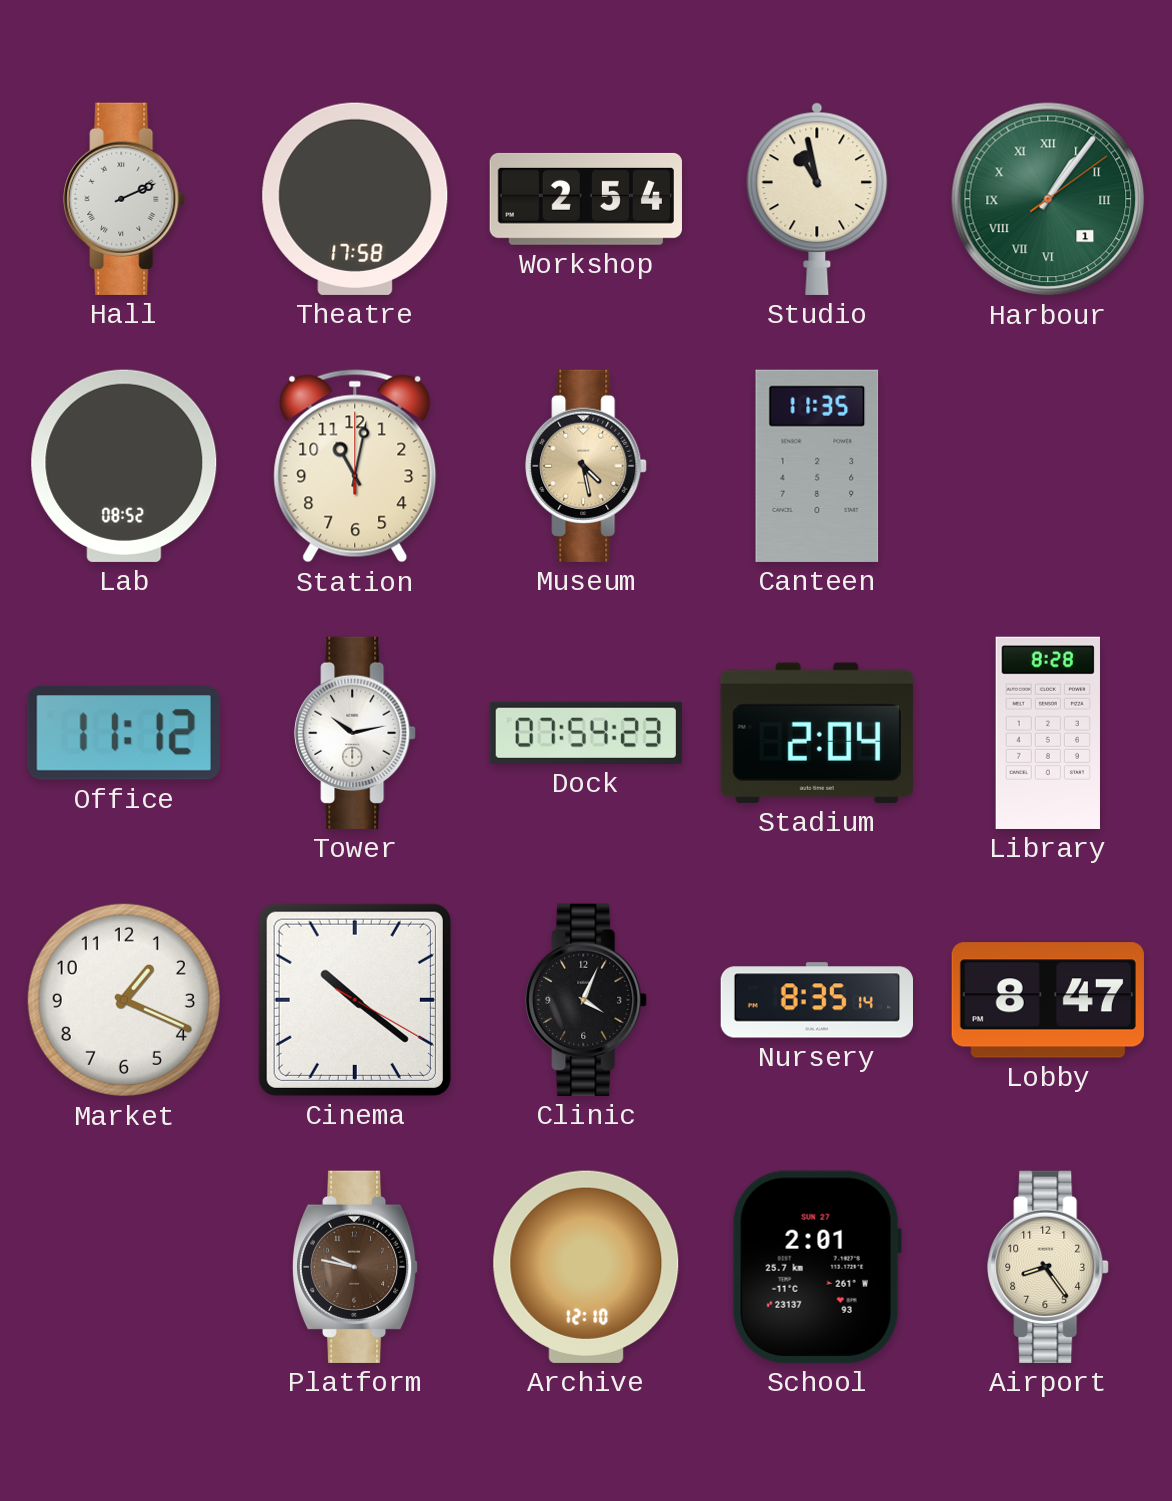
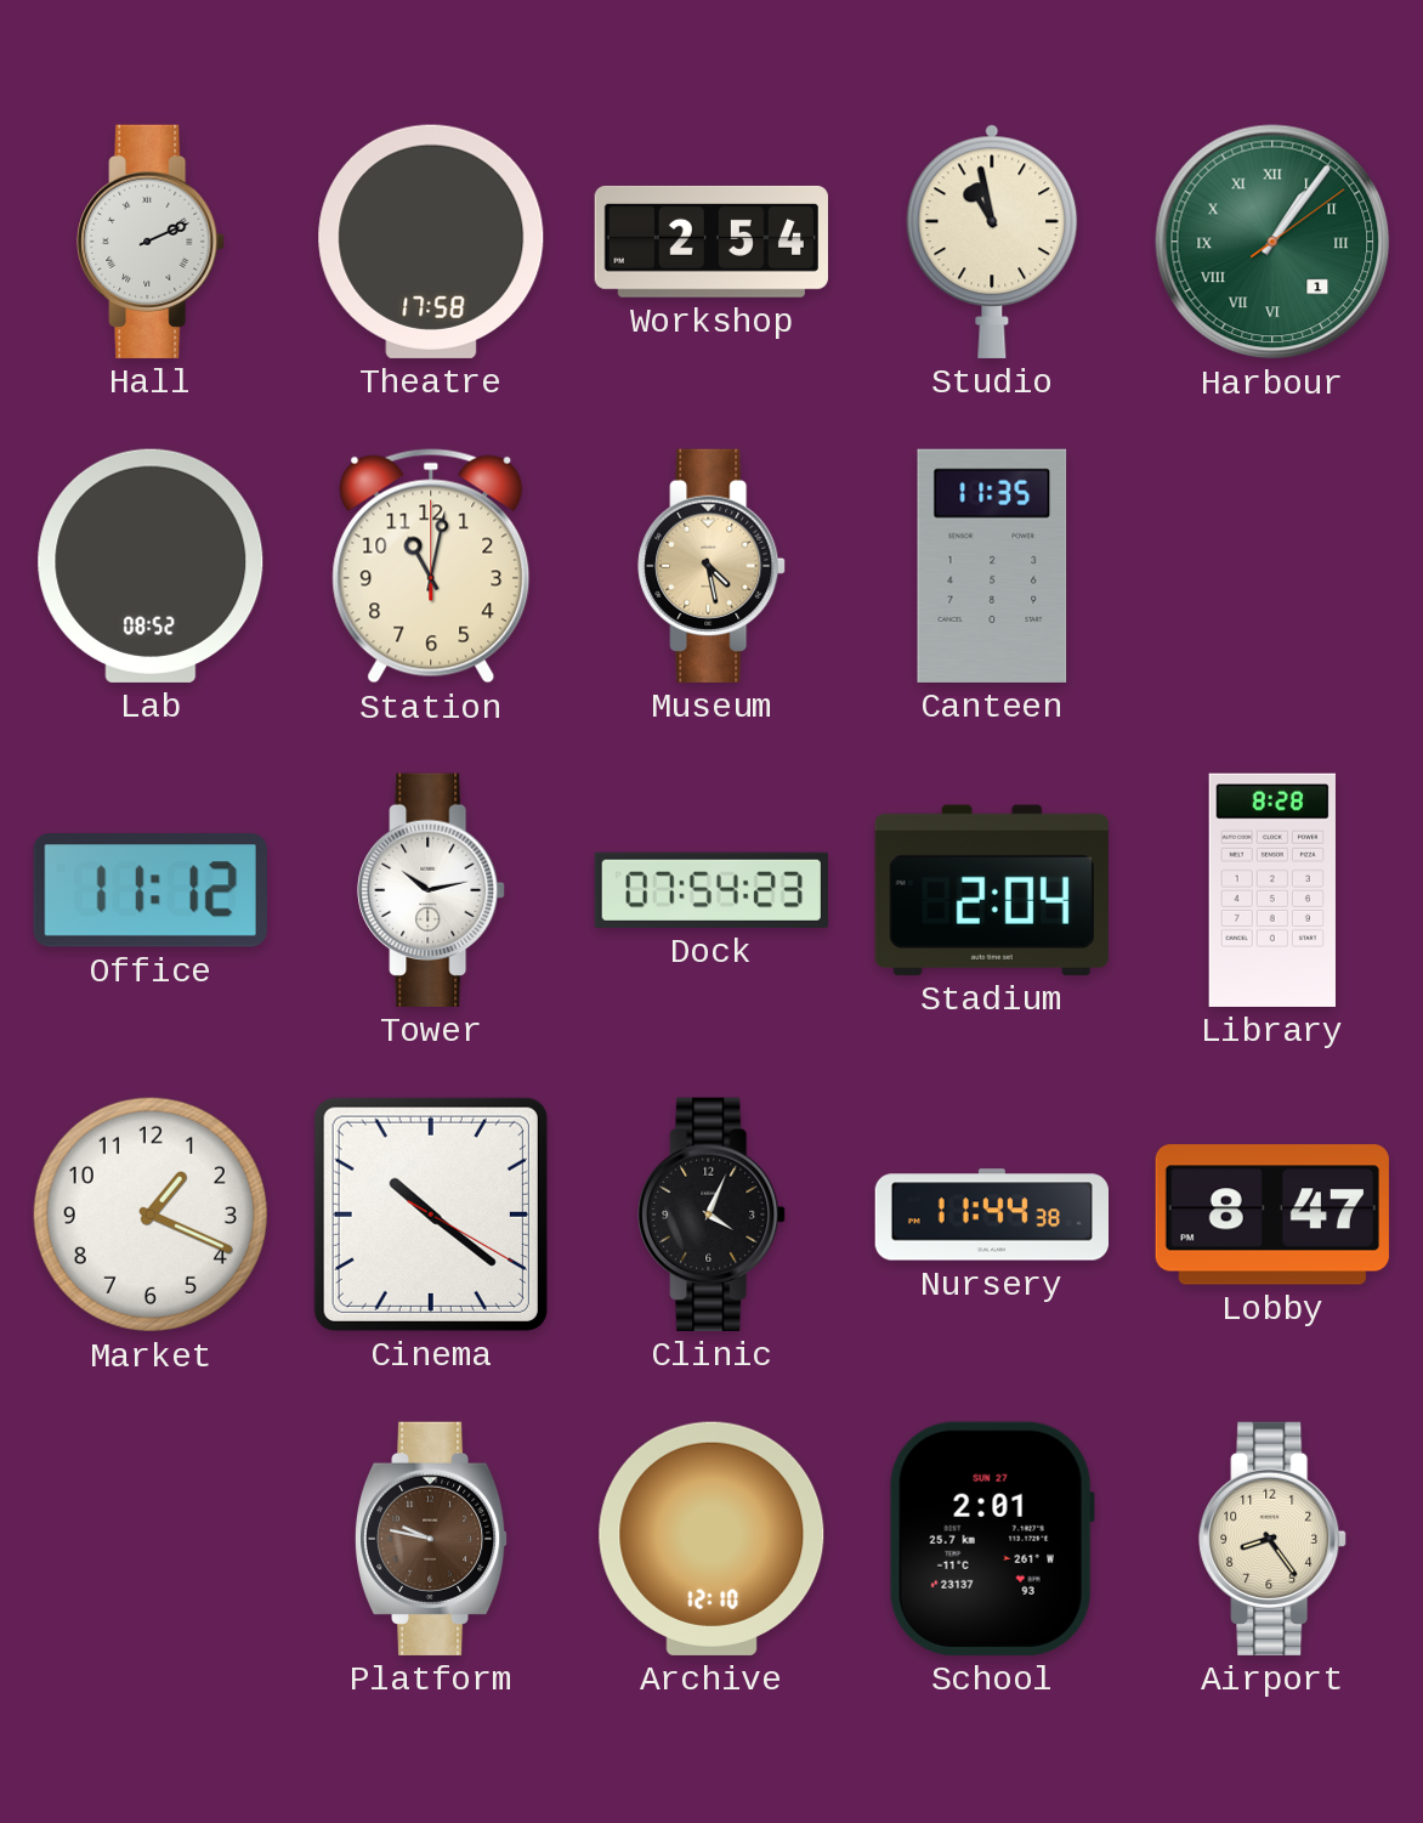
Nursery: 8:35 -> 11:44 (991, 1215)
